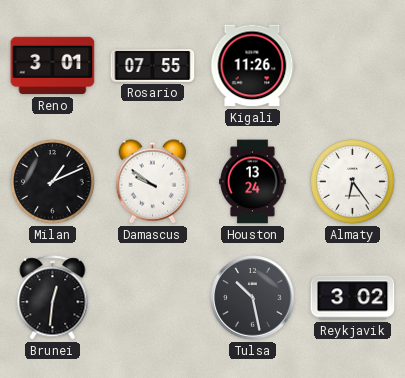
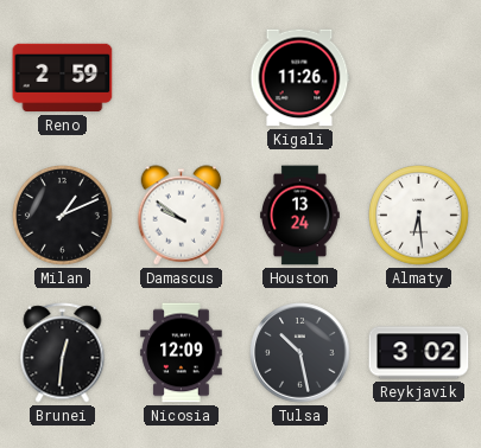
Reno: 3:01 -> 2:59 (63, 78)
Rosario: 07:55 -> none (153, 66)
Almaty: 6:24 -> 6:29 (419, 216)
Nicosia: none -> 12:09 (182, 353)
